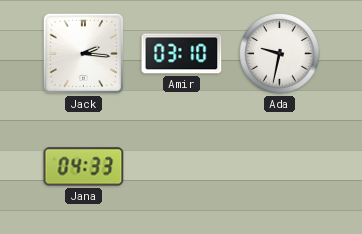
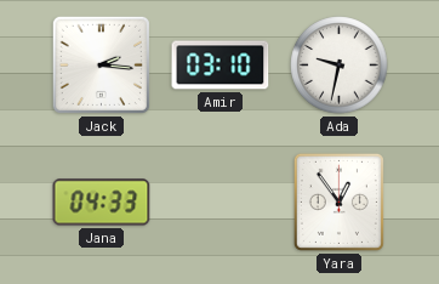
Yara: none -> 12:54 (338, 201)
